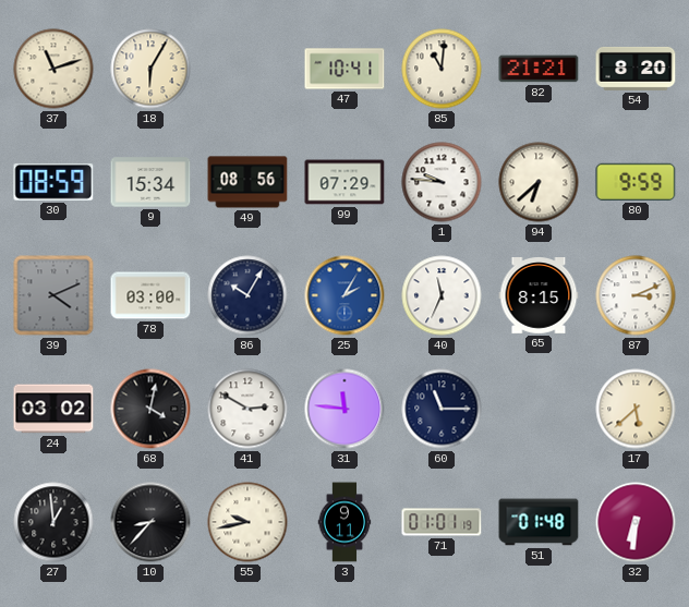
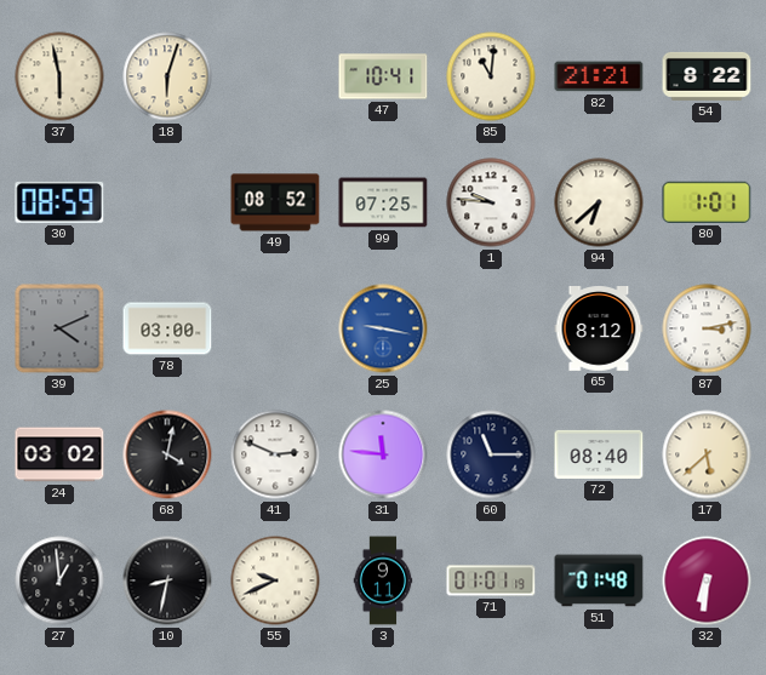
37: 11:12 -> 5:58 (59, 76)
18: 6:05 -> 6:03 (167, 76)
54: 8:20 -> 8:22 (707, 76)
9: 15:34 -> none (150, 182)
49: 08:56 -> 08:52 (275, 202)
99: 07:29 -> 07:25 (383, 202)
80: 9:59 -> 1:01 (707, 202)
86: 10:05 -> none (247, 295)
25: 2:05 -> 9:17 (383, 328)
40: 11:34 -> none (442, 295)
65: 8:15 -> 8:12 (599, 330)
87: 3:11 -> 3:13 (707, 328)
41: 2:50 -> 2:49 (275, 454)
72: none -> 08:40 (599, 454)
10: 8:37 -> 8:32 (167, 580)
55: 9:43 -> 9:41 (275, 580)
